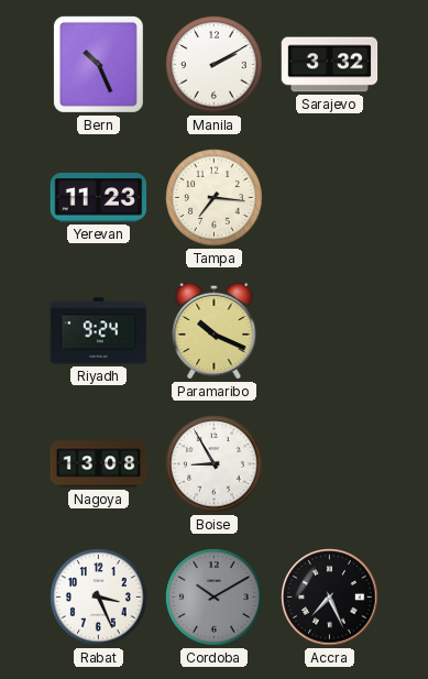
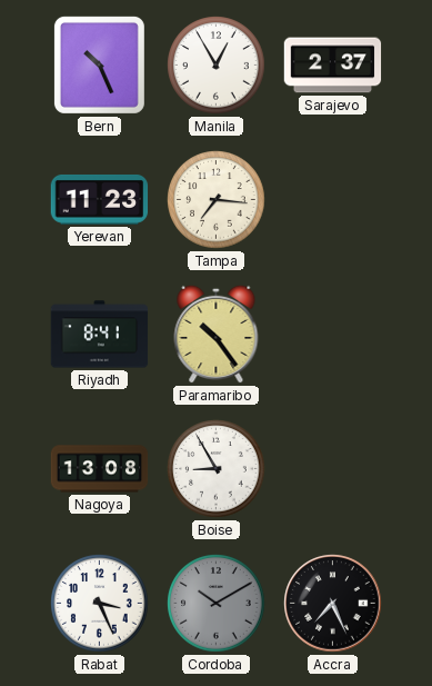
Manila: 2:10 -> 12:55 (217, 66)
Sarajevo: 3:32 -> 2:37 (333, 66)
Riyadh: 9:24 -> 8:41 (100, 335)
Paramaribo: 10:19 -> 10:24 (217, 334)
